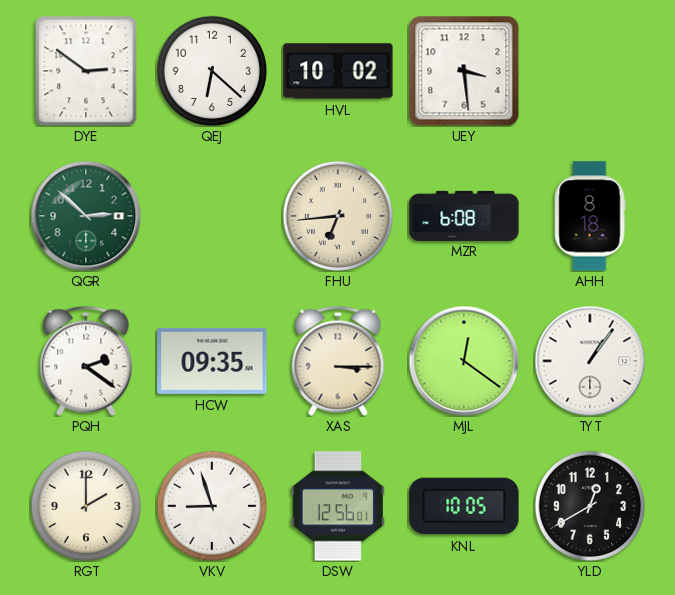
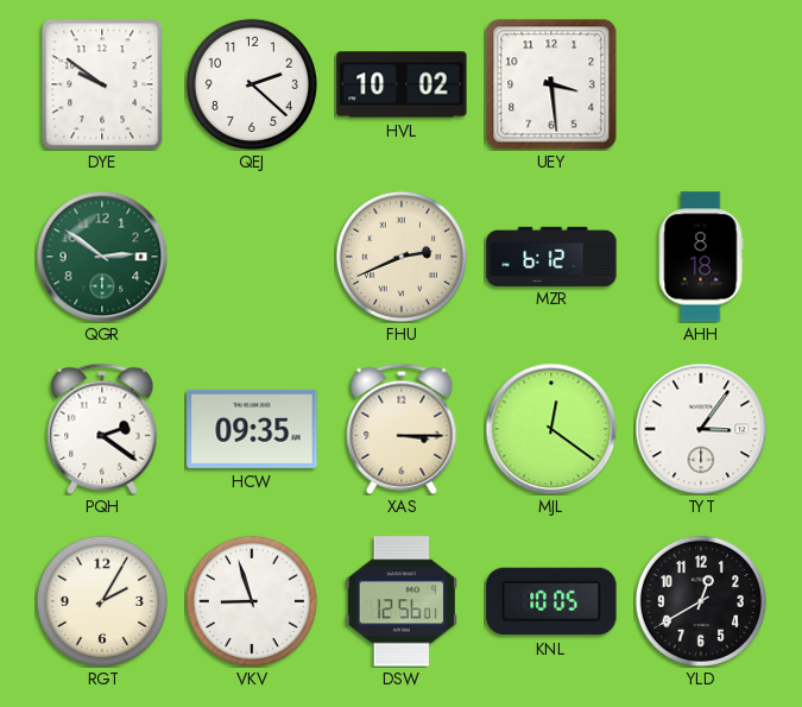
DYE: 2:51 -> 9:51 (102, 84)
QEJ: 6:22 -> 2:22 (252, 84)
QGR: 2:52 -> 2:51 (102, 257)
FHU: 6:44 -> 2:41 (402, 257)
MZR: 6:08 -> 6:12 (551, 255)
TYT: 1:06 -> 3:06 (701, 429)
RGT: 2:00 -> 2:05 (102, 601)
